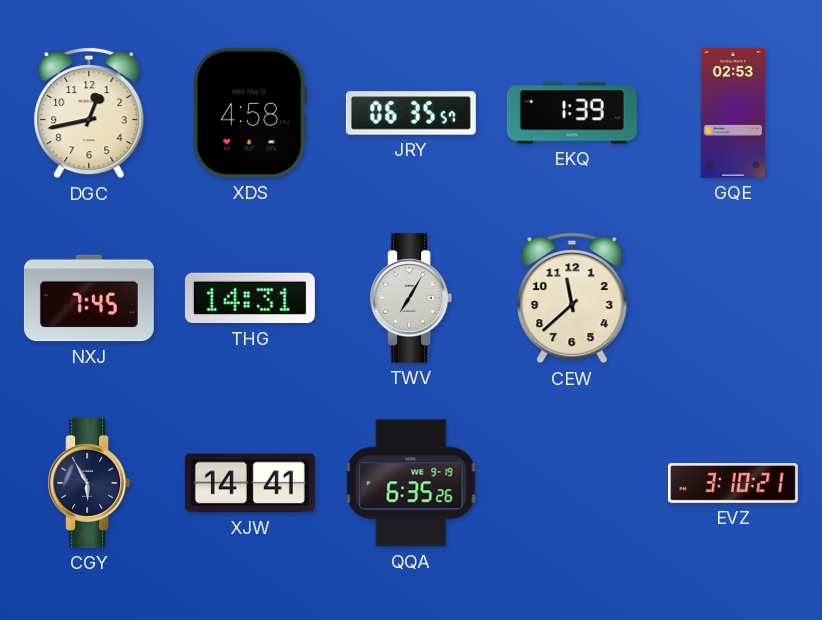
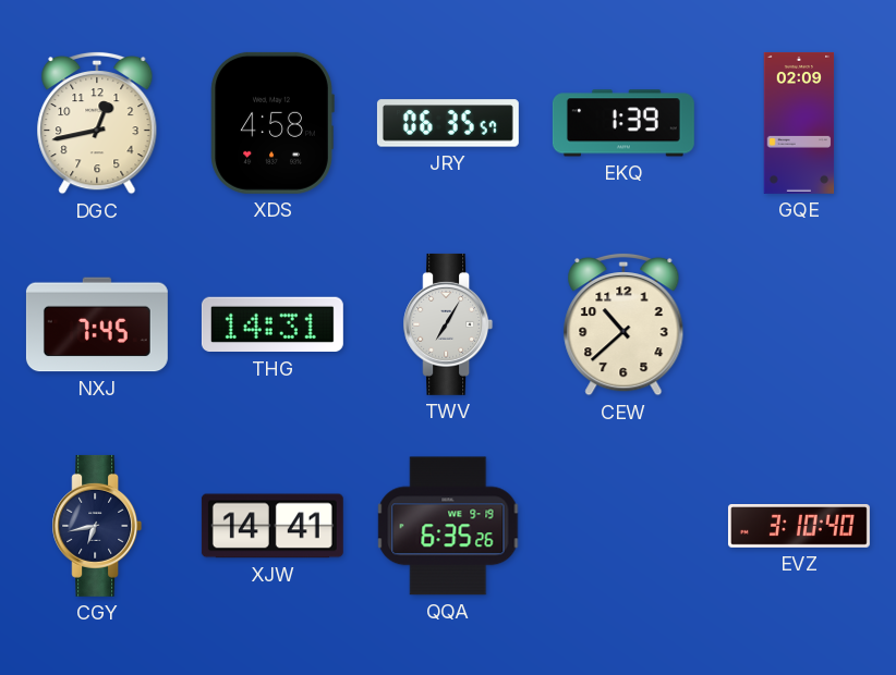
GQE: 02:53 -> 02:09 (799, 123)
CEW: 11:38 -> 10:38 (623, 324)
CGY: 5:55 -> 6:43 (97, 526)
EVZ: 3:10:21 -> 3:10:40 (799, 527)
